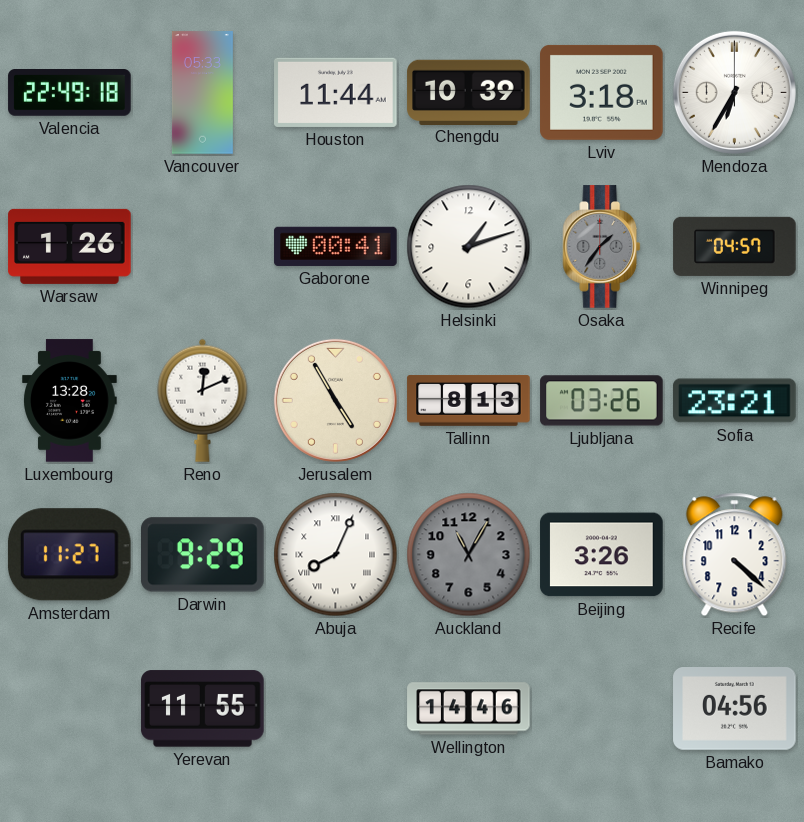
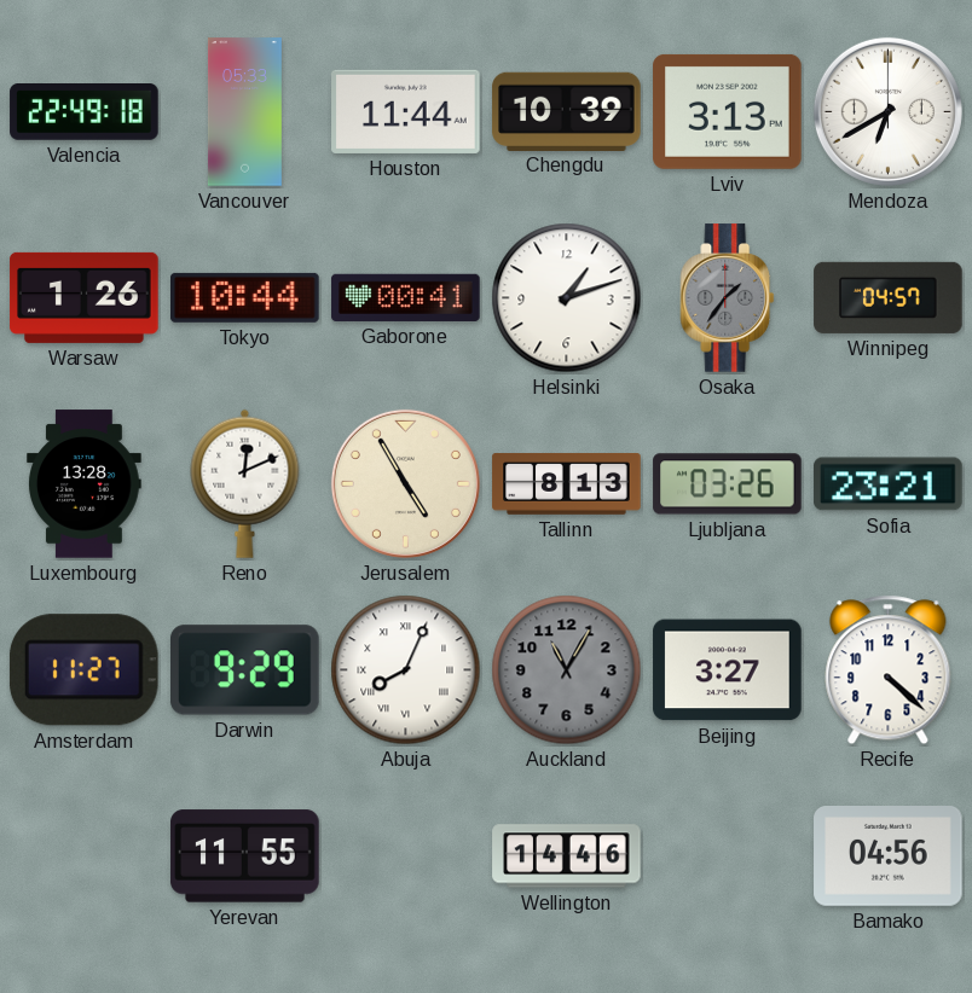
Lviv: 3:18 -> 3:13 (728, 111)
Mendoza: 6:35 -> 6:40 (887, 111)
Tokyo: none -> 10:44 (245, 297)
Beijing: 3:26 -> 3:27 (728, 670)
